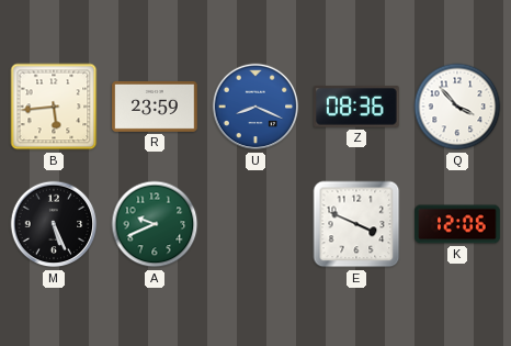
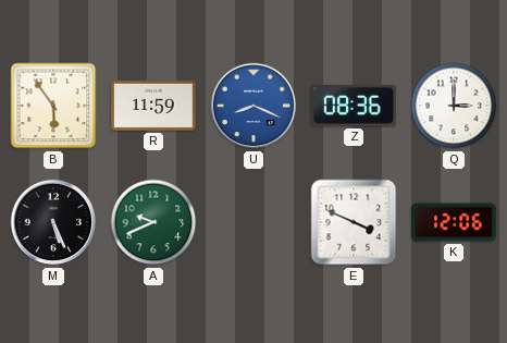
B: 5:44 -> 5:54 (53, 106)
R: 23:59 -> 11:59 (153, 106)
Q: 3:53 -> 3:00 (454, 106)
